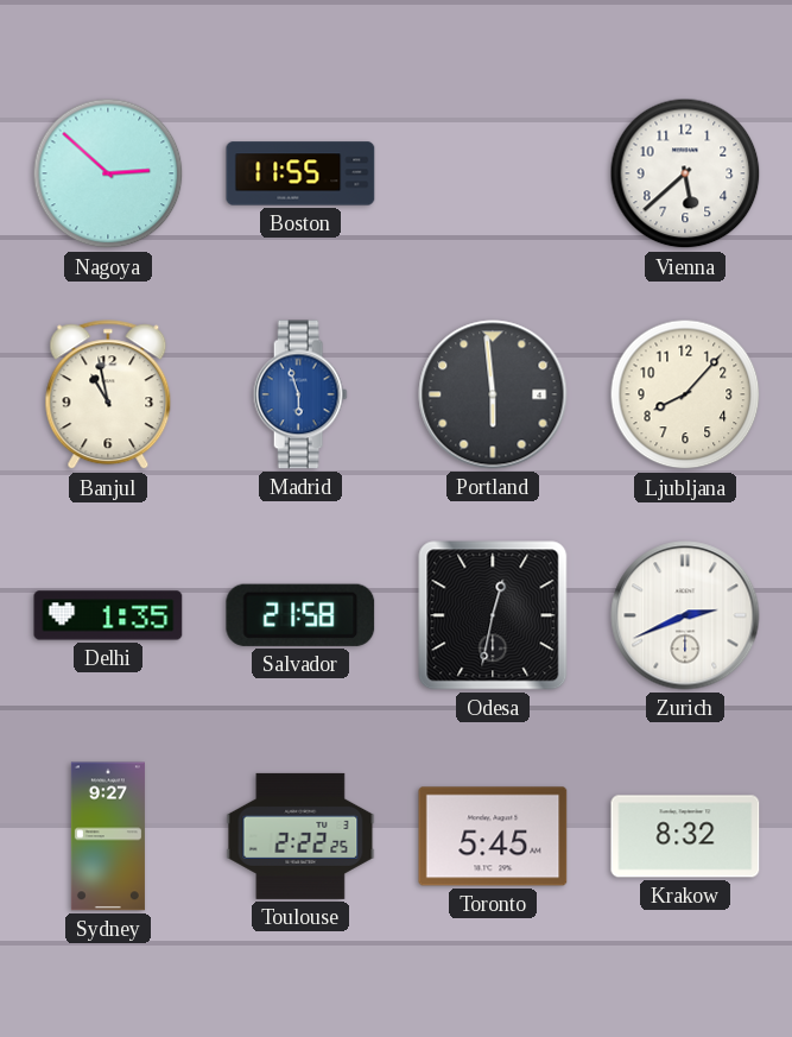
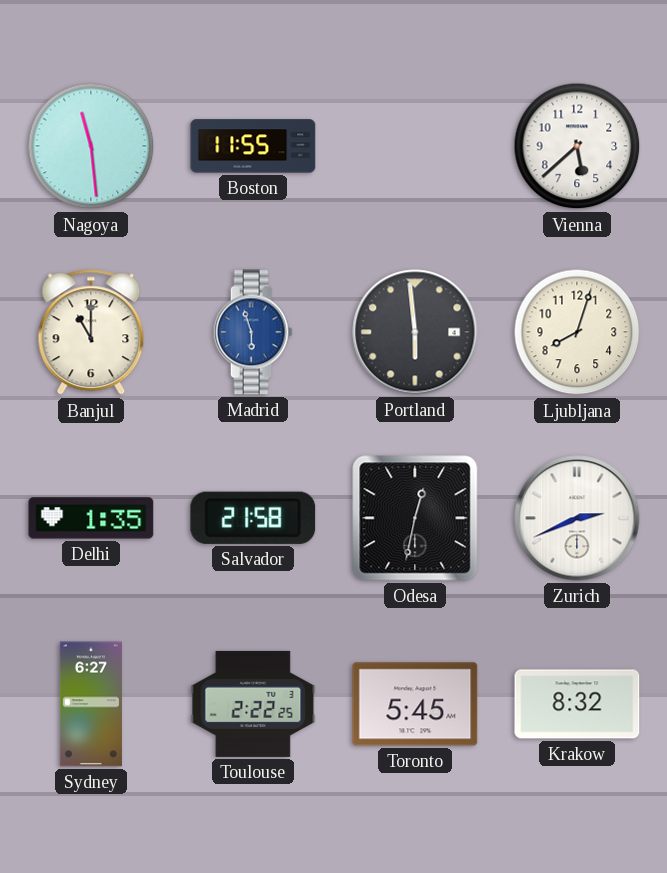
Nagoya: 2:52 -> 11:29 (91, 146)
Banjul: 10:58 -> 11:00 (91, 333)
Ljubljana: 8:07 -> 8:03 (577, 332)
Sydney: 9:27 -> 6:27 (91, 704)
